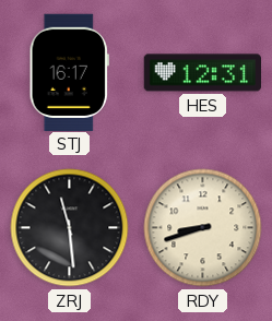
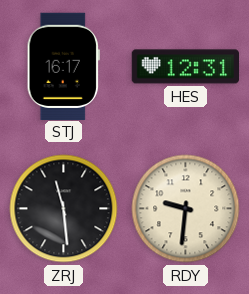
RDY: 8:42 -> 9:31 (186, 209)
